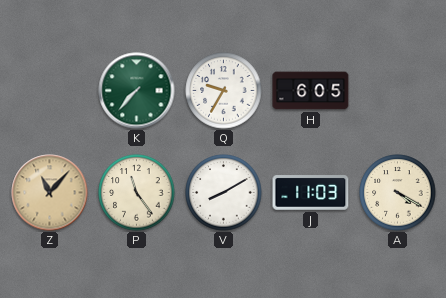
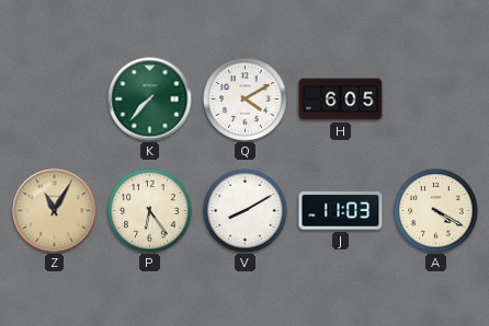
Q: 9:35 -> 4:10 (246, 100)
Z: 11:07 -> 11:05 (55, 211)
P: 11:24 -> 6:24 (150, 211)
